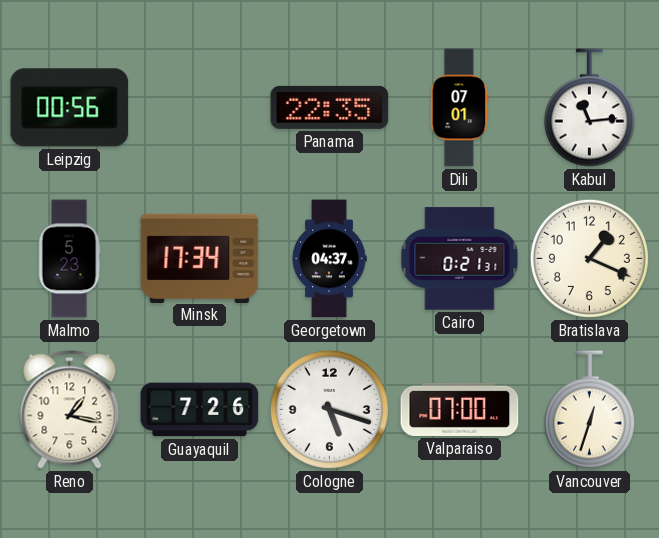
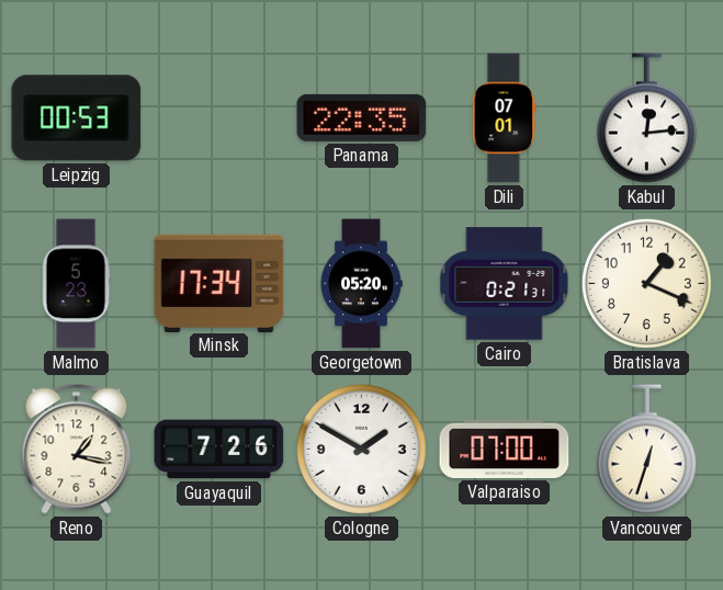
Leipzig: 00:56 -> 00:53 (77, 118)
Kabul: 11:14 -> 12:14 (646, 118)
Georgetown: 04:37 -> 05:20 (361, 284)
Cologne: 5:18 -> 1:50 (361, 449)
